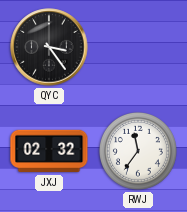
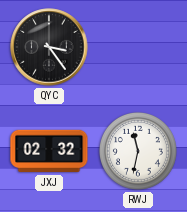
RWJ: 11:36 -> 11:32 (138, 151)
